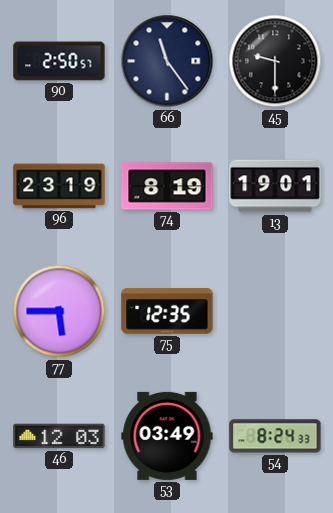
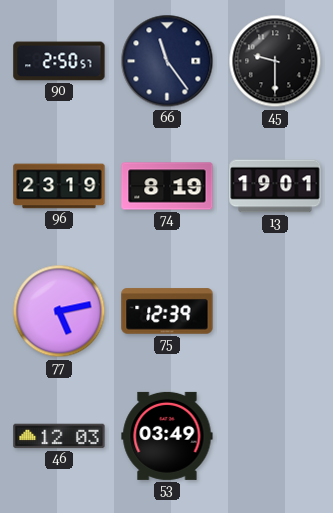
77: 5:45 -> 5:13 (59, 311)
75: 12:35 -> 12:39 (167, 311)
54: 8:24 -> none (275, 436)
